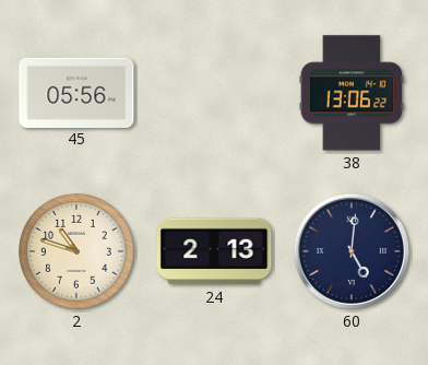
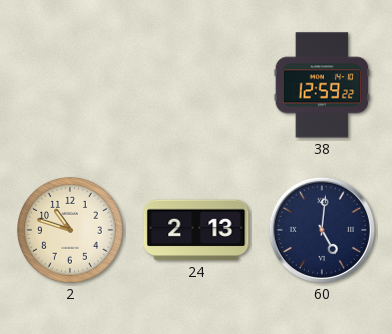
45: 05:56 -> none (76, 92)
38: 13:06 -> 12:59 (322, 85)
